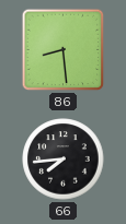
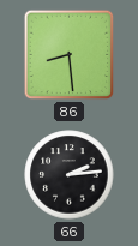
66: 7:44 -> 2:14 (70, 175)
